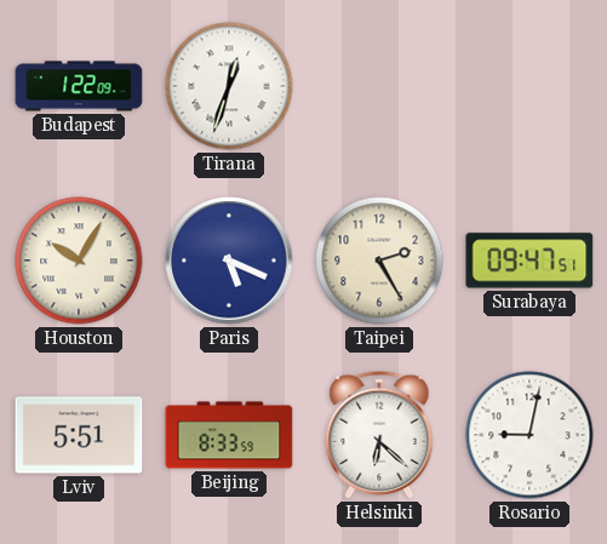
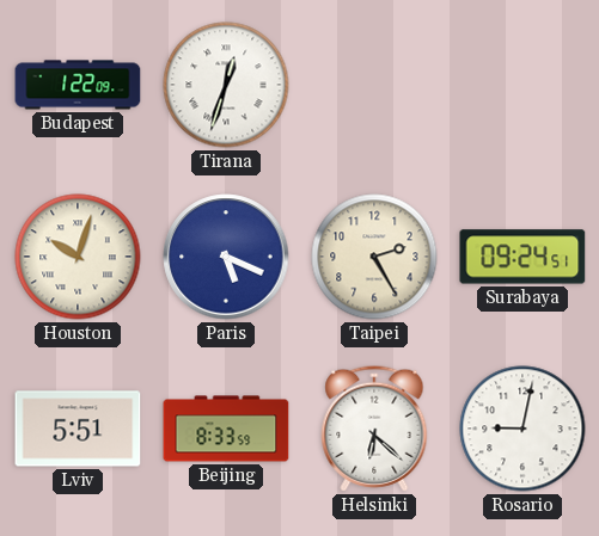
Houston: 10:05 -> 10:03 (78, 257)
Surabaya: 09:47 -> 09:24 (522, 257)
